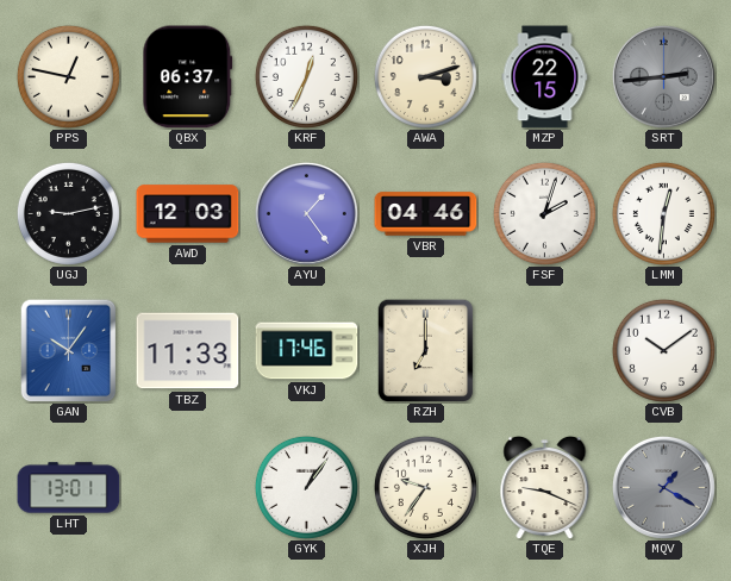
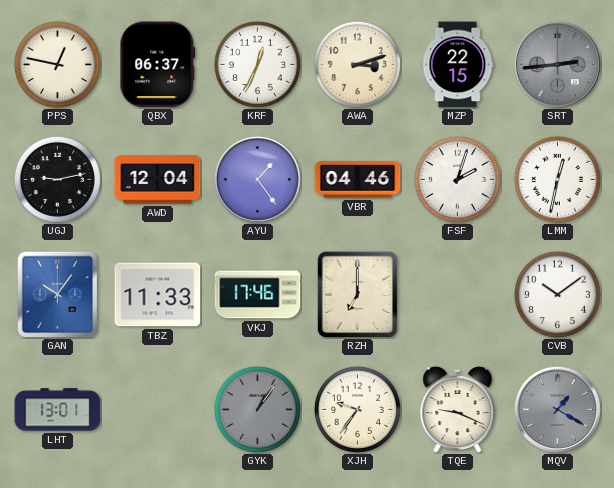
AWD: 12:03 -> 12:04 (158, 180)
LMM: 12:31 -> 12:32 (557, 179)
GYK dial: white -> grey (257, 409)
